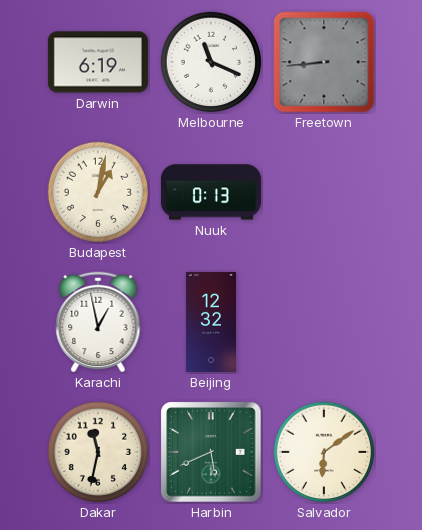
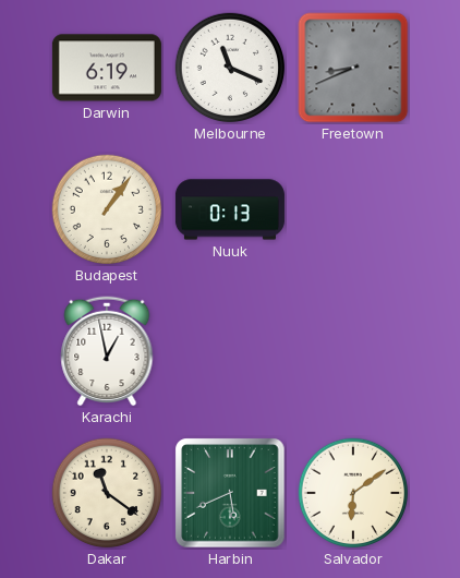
Freetown: 8:44 -> 8:41 (353, 68)
Budapest: 1:02 -> 1:06 (107, 209)
Beijing: 12:32 -> none (211, 322)
Dakar: 11:32 -> 11:21 (107, 493)
